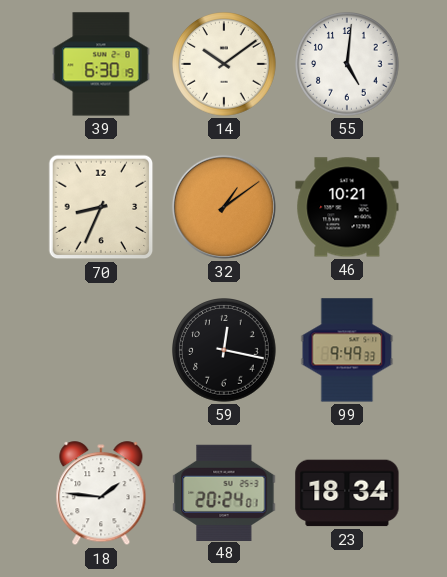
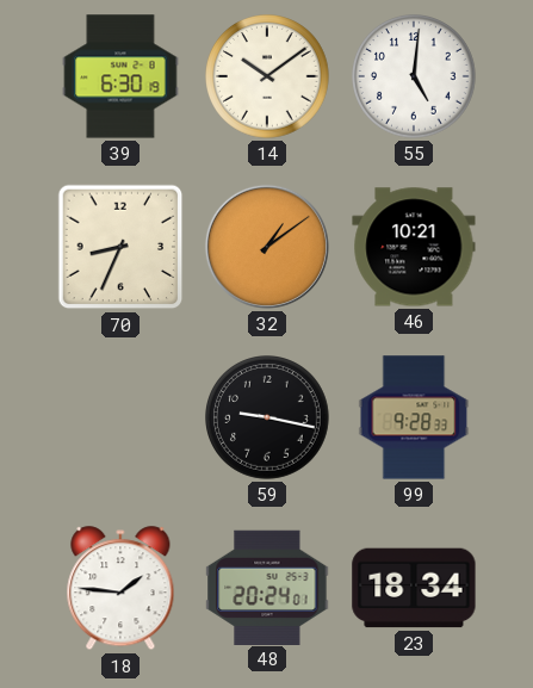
59: 12:17 -> 9:17 (268, 419)
99: 9:49 -> 9:28 (414, 417)
